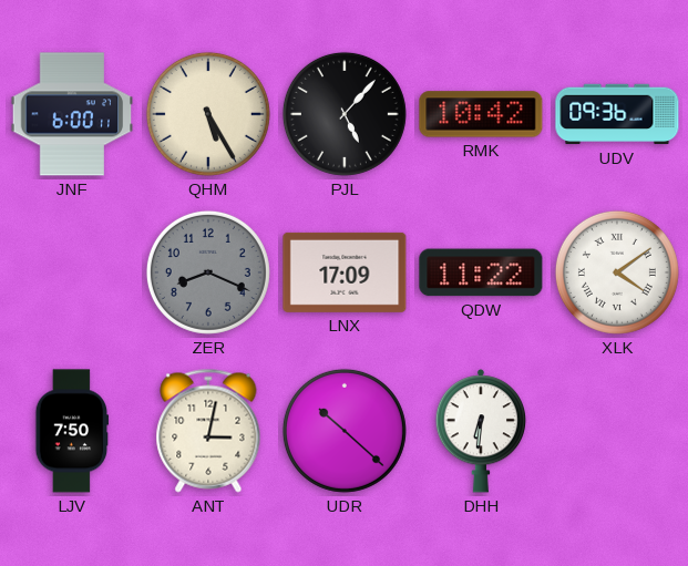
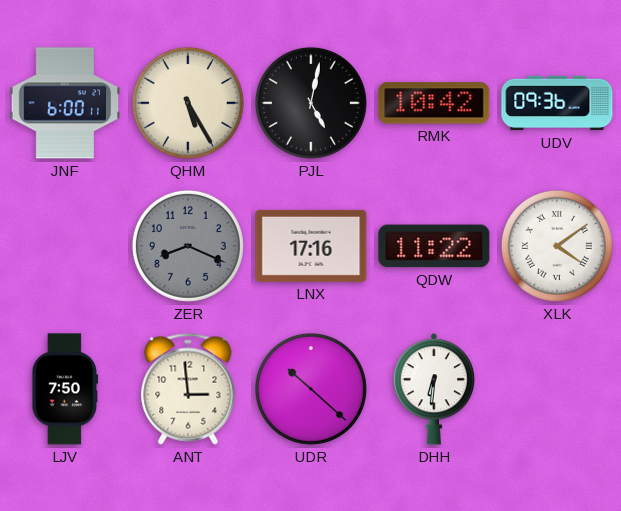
PJL: 5:07 -> 5:02 (311, 103)
LNX: 17:09 -> 17:16 (311, 246)
ANT: 3:02 -> 2:59 (188, 389)
